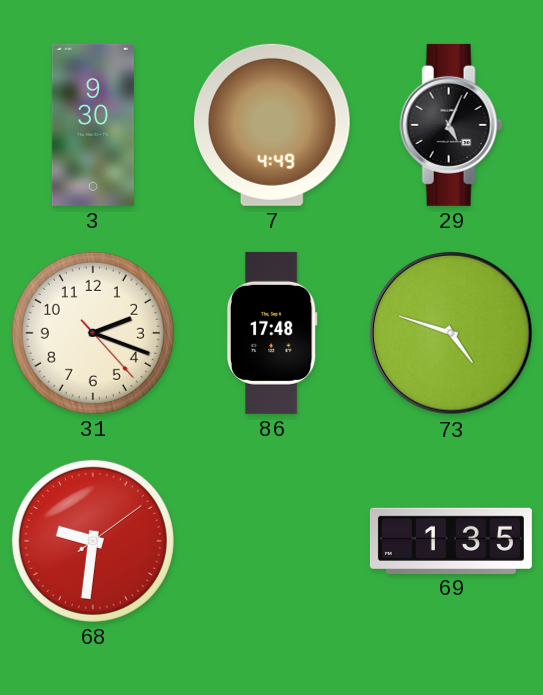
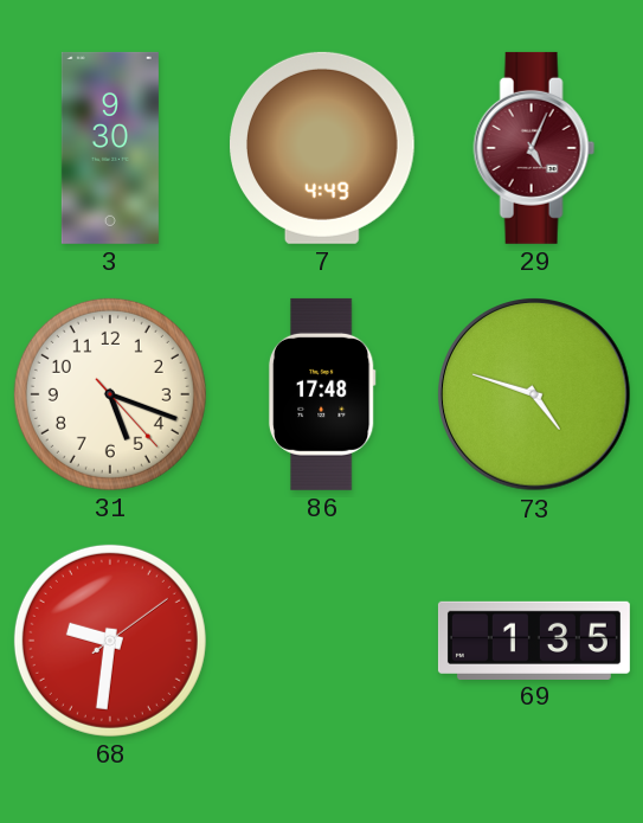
29 dial: black -> burgundy (534, 148)
31: 2:18 -> 5:18 (110, 394)
